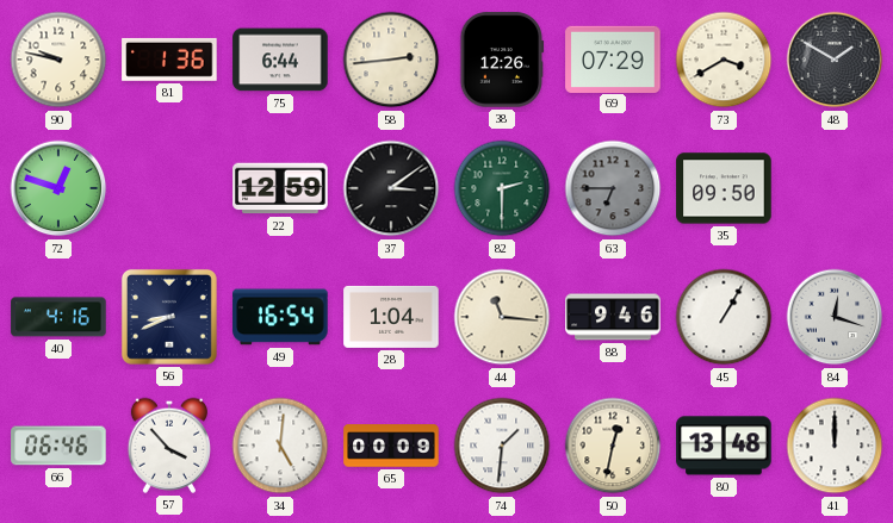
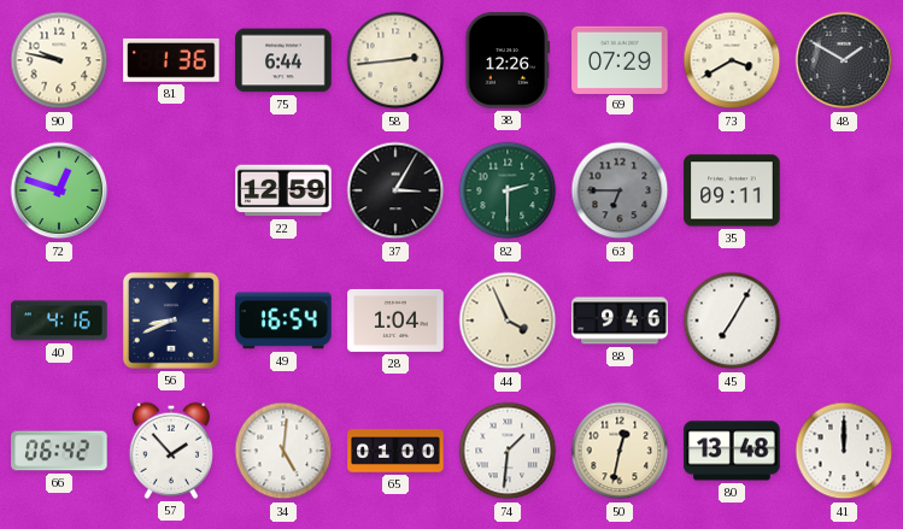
37: 3:09 -> 3:05 (395, 190)
35: 09:50 -> 09:11 (732, 190)
44: 11:16 -> 3:56 (508, 321)
45: 1:05 -> 7:05 (732, 321)
84: 12:18 -> none (835, 317)
66: 06:46 -> 06:42 (59, 451)
57: 3:53 -> 1:53 (170, 451)
65: 00:09 -> 01:00 (395, 451)
